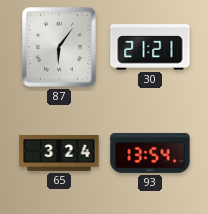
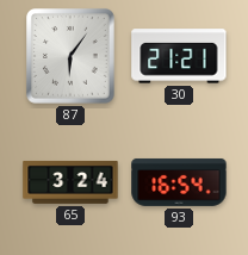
93: 13:54 -> 16:54 (179, 182)
